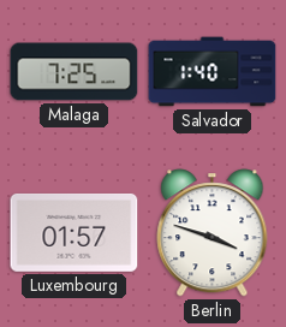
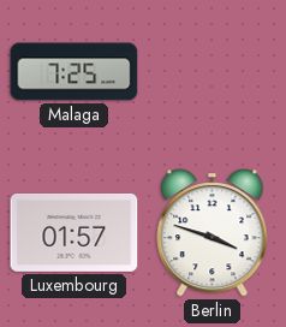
Salvador: 1:40 -> none (213, 72)
